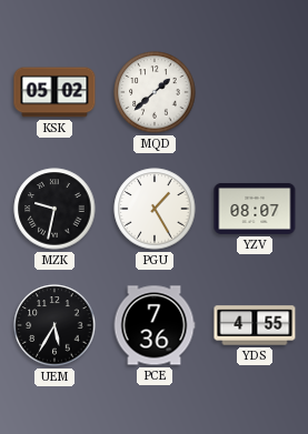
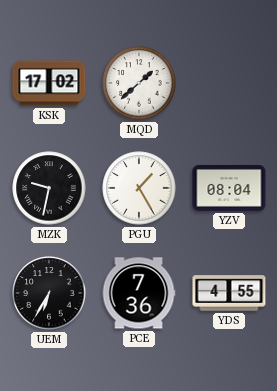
KSK: 05:02 -> 17:02 (49, 83)
YZV: 08:07 -> 08:04 (229, 188)
UEM: 5:35 -> 6:35 (49, 293)
